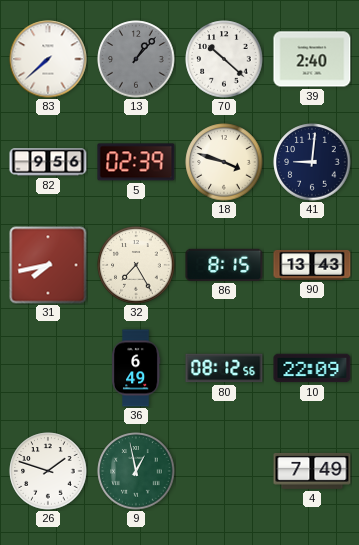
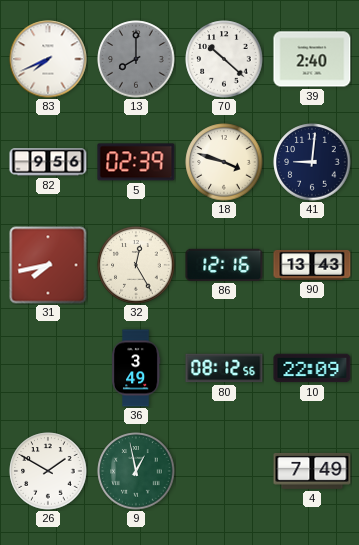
83: 7:38 -> 7:41 (48, 59)
13: 1:07 -> 8:00 (136, 59)
32: 7:25 -> 12:25 (136, 265)
86: 8:15 -> 12:16 (224, 265)
36: 6:49 -> 3:49 (136, 368)
26: 1:48 -> 1:50 (48, 471)
